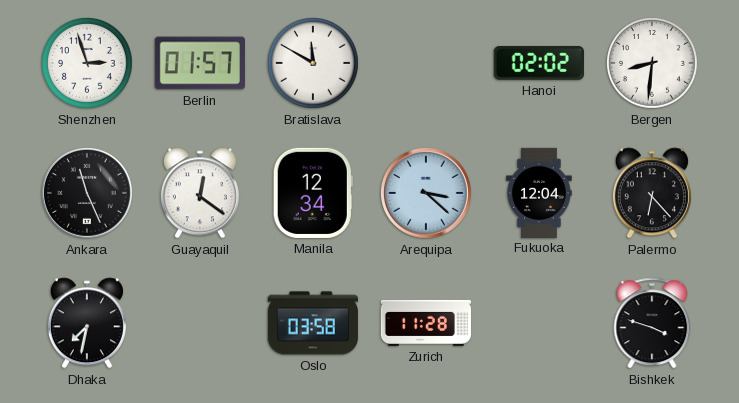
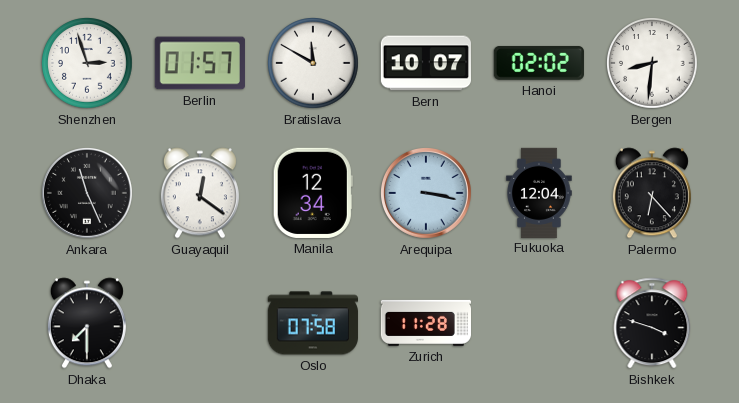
Bern: none -> 10:07 (426, 63)
Arequipa: 3:22 -> 3:17 (427, 194)
Dhaka: 7:32 -> 7:30 (87, 323)
Oslo: 03:58 -> 07:58 (313, 323)
